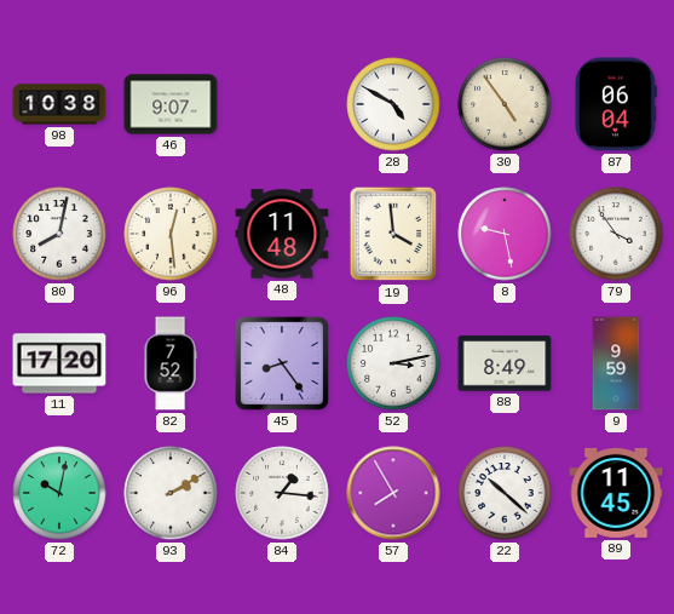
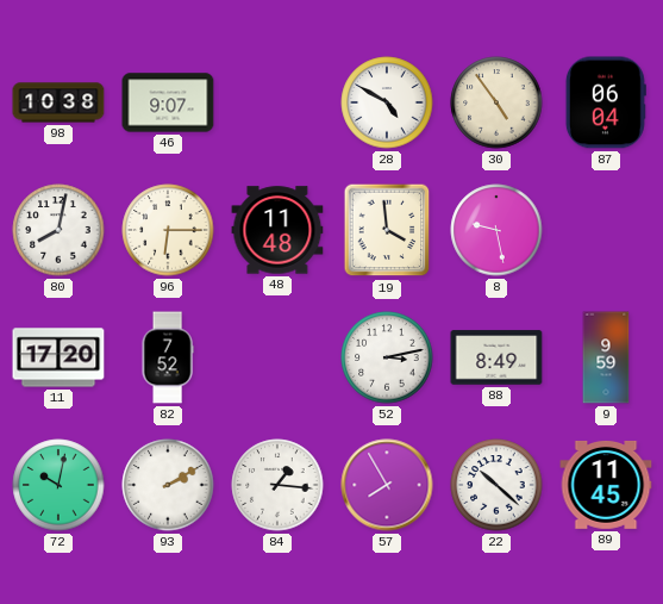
96: 12:29 -> 6:15 (168, 230)
79: 3:54 -> none (616, 234)
45: 8:24 -> none (282, 363)
